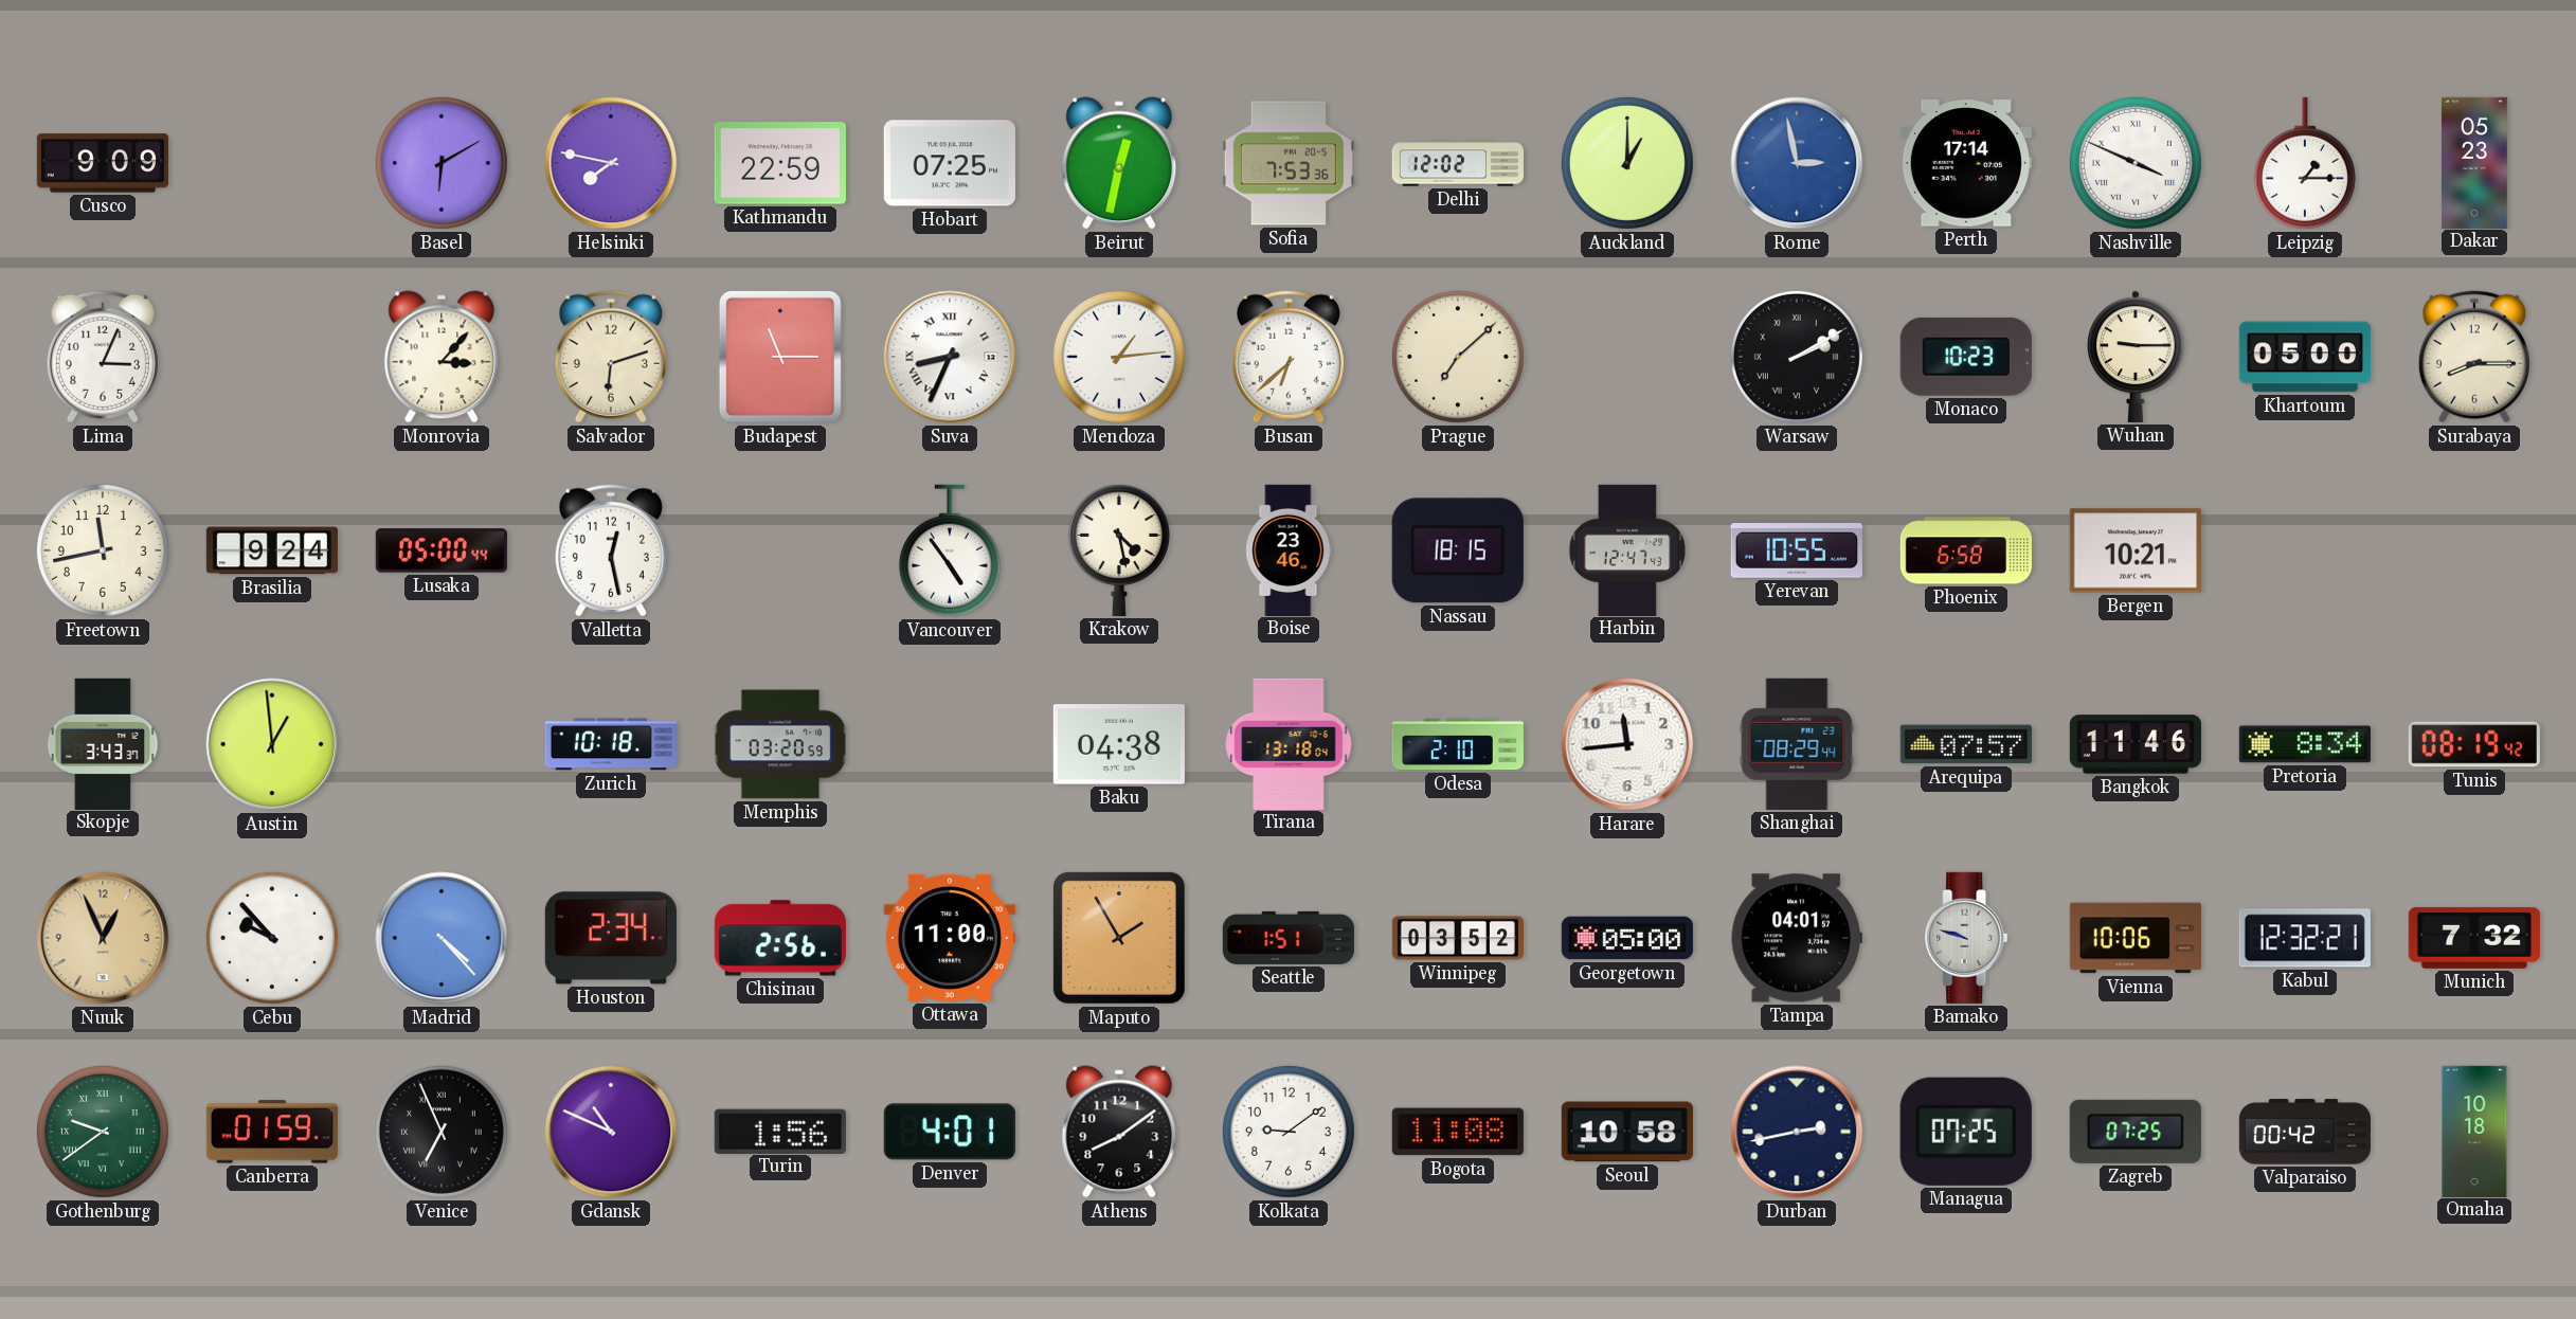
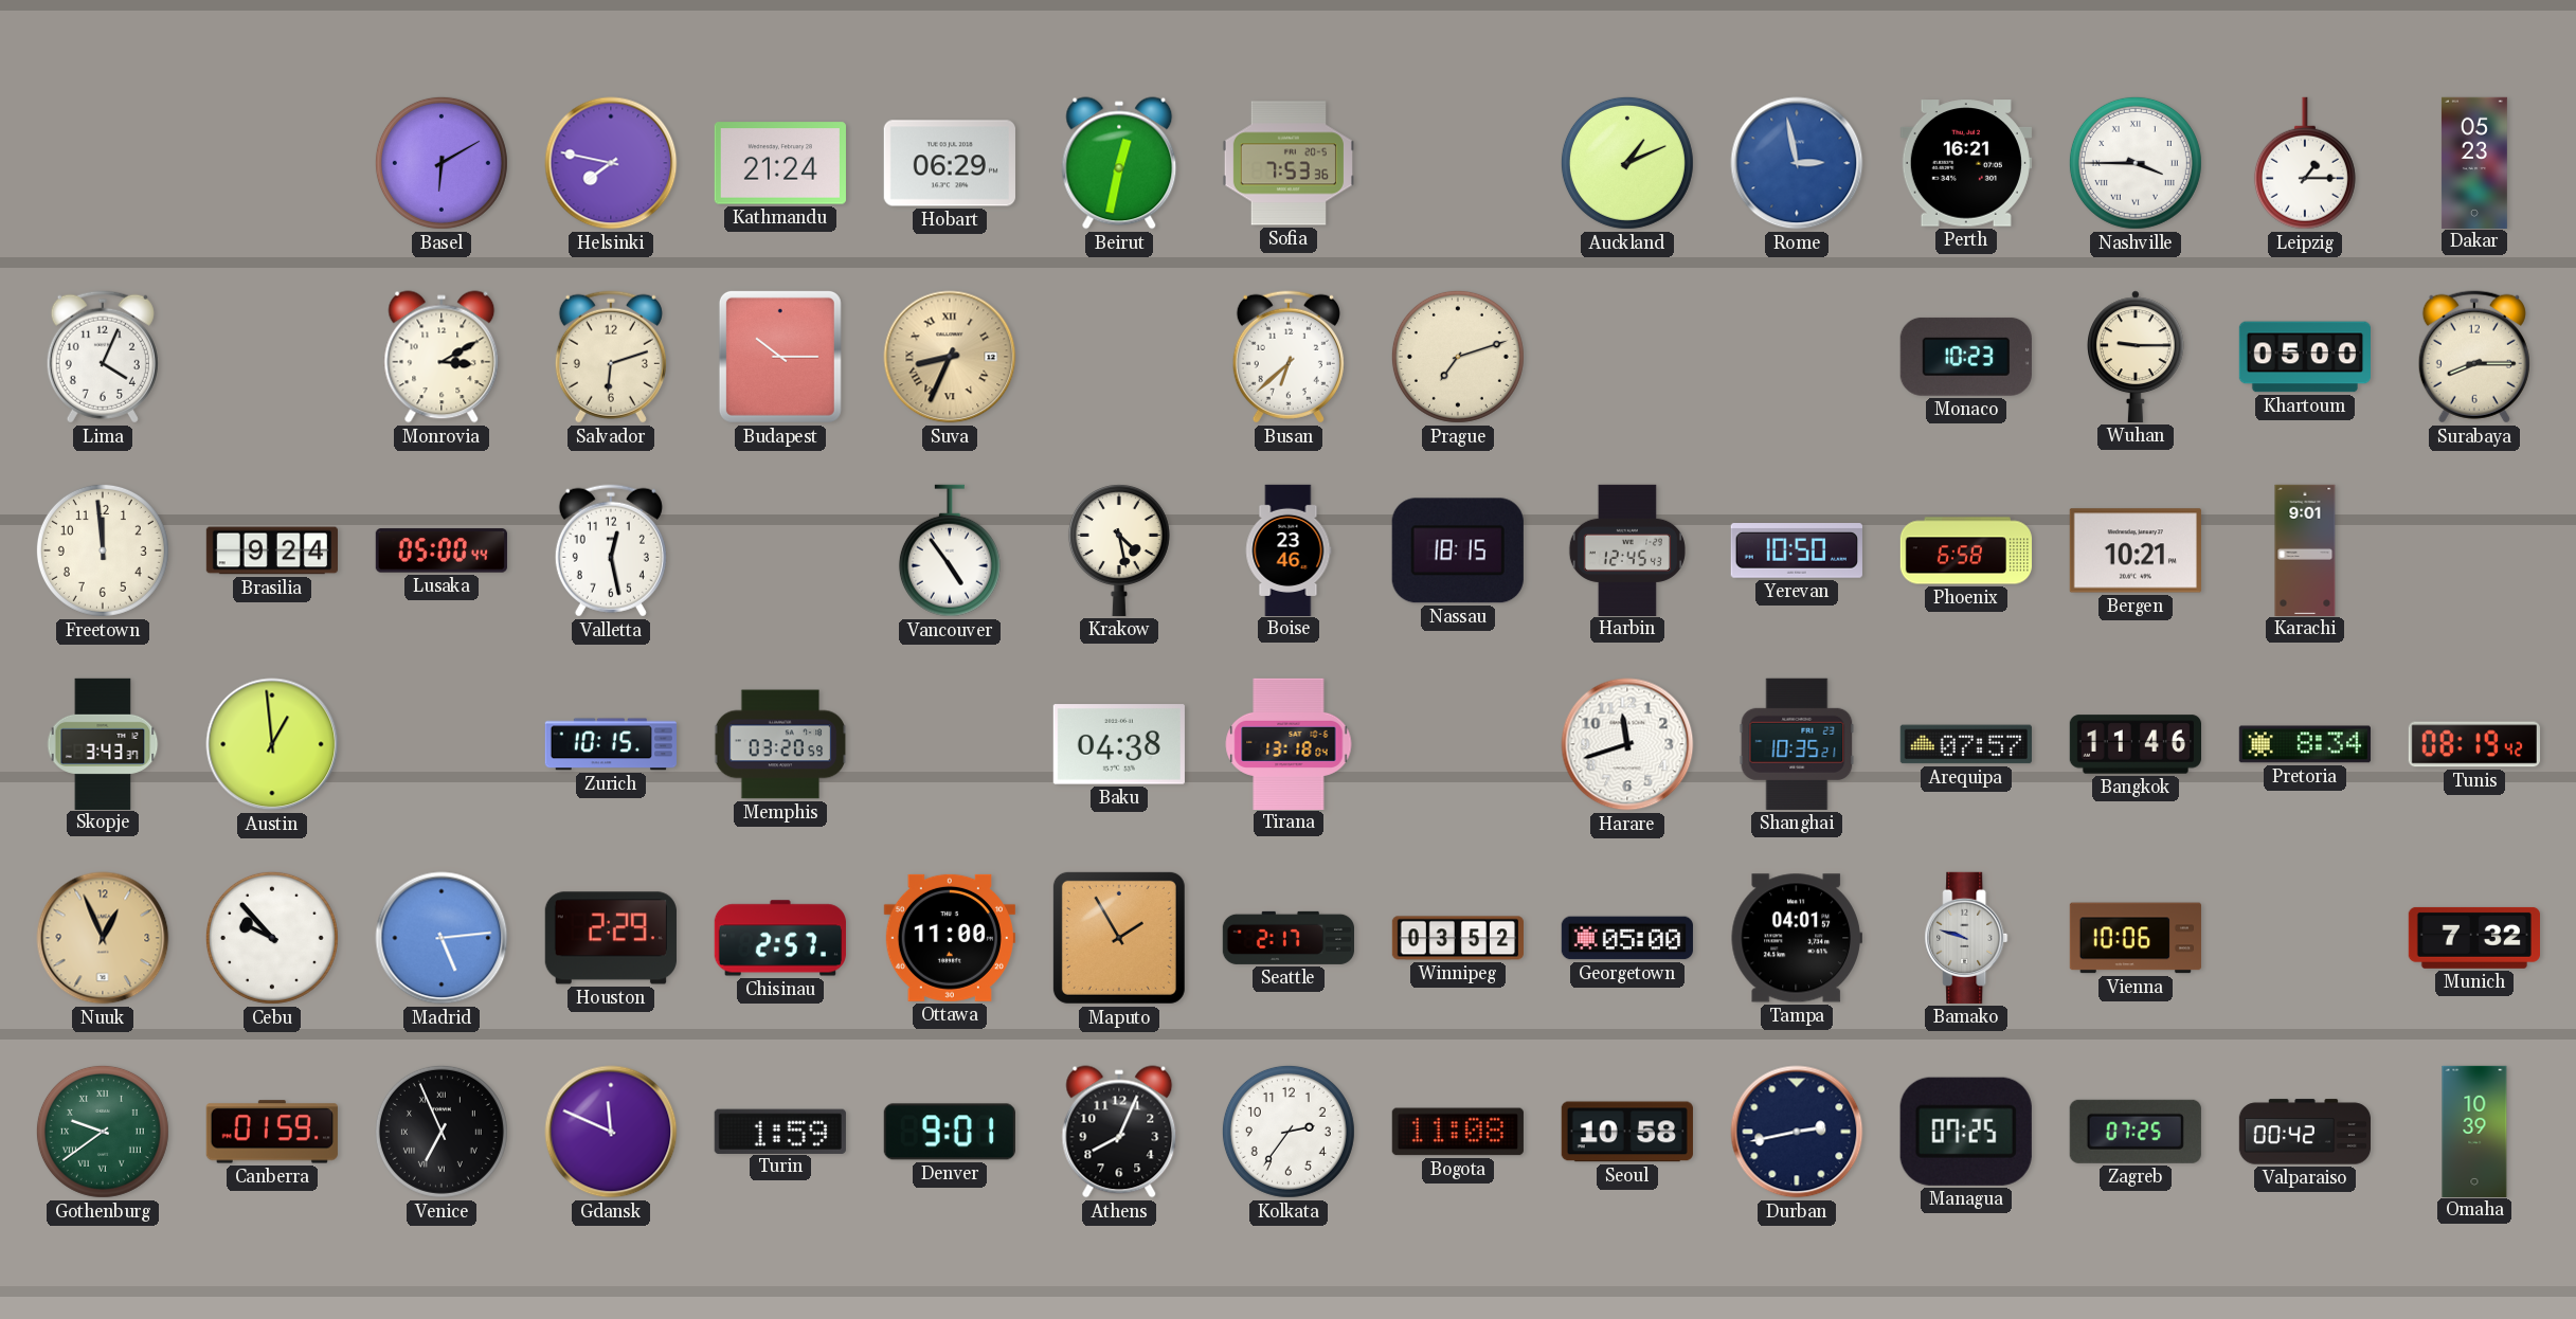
Cusco: 9:09 -> none (102, 163)
Kathmandu: 22:59 -> 21:24 (780, 163)
Hobart: 07:25 -> 06:29 (950, 163)
Delhi: 12:02 -> none (1458, 163)
Auckland: 1:00 -> 1:11 (1627, 163)
Perth: 17:14 -> 16:21 (1966, 163)
Nashville: 3:49 -> 3:45 (2136, 163)
Lima: 3:04 -> 4:04 (103, 357)
Monrovia: 3:07 -> 3:10 (442, 357)
Budapest: 11:15 -> 10:15 (780, 357)
Suva dial: white -> champagne (950, 357)
Mendoza: 1:14 -> none (1119, 357)
Prague: 7:08 -> 7:12 (1458, 357)
Warsaw: 2:10 -> none (1797, 357)
Freetown: 11:43 -> 11:59 (103, 550)
Harbin: 12:47 -> 12:45 (1627, 549)
Yerevan: 10:55 -> 10:50 (1797, 552)
Karachi: none -> 9:01 (2305, 549)
Zurich: 10:18 -> 10:15 (611, 744)
Odesa: 2:10 -> none (1457, 744)
Harare: 11:44 -> 11:42 (1627, 744)
Shanghai: 08:29 -> 10:35 (1797, 744)
Madrid: 4:23 -> 5:14 (442, 938)
Houston: 2:34 -> 2:29 (611, 938)
Chisinau: 2:56 -> 2:57 (780, 938)
Seattle: 1:51 -> 2:17 (1287, 938)
Kabul: 12:32 -> none (2305, 938)
Gdansk: 10:49 -> 11:49 (611, 1132)
Turin: 1:56 -> 1:59 (780, 1131)
Denver: 4:01 -> 9:01 (950, 1132)
Athens: 8:09 -> 8:04 (1119, 1132)
Kolkata: 9:09 -> 2:36 (1289, 1132)
Omaha: 10:18 -> 10:39 (2474, 1131)
